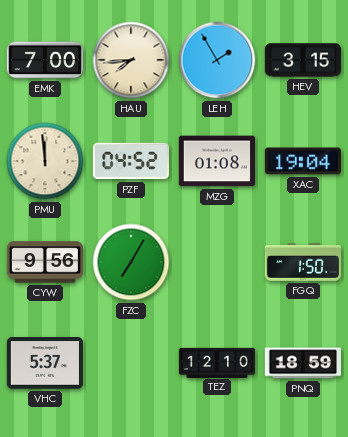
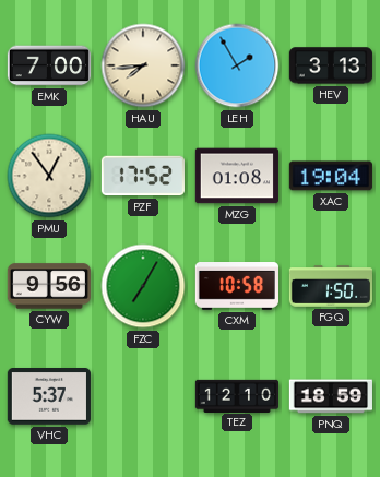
HEV: 3:15 -> 3:13 (331, 65)
PMU: 11:59 -> 12:54 (49, 176)
PZF: 04:52 -> 17:52 (143, 176)
CXM: none -> 10:58 (236, 287)
